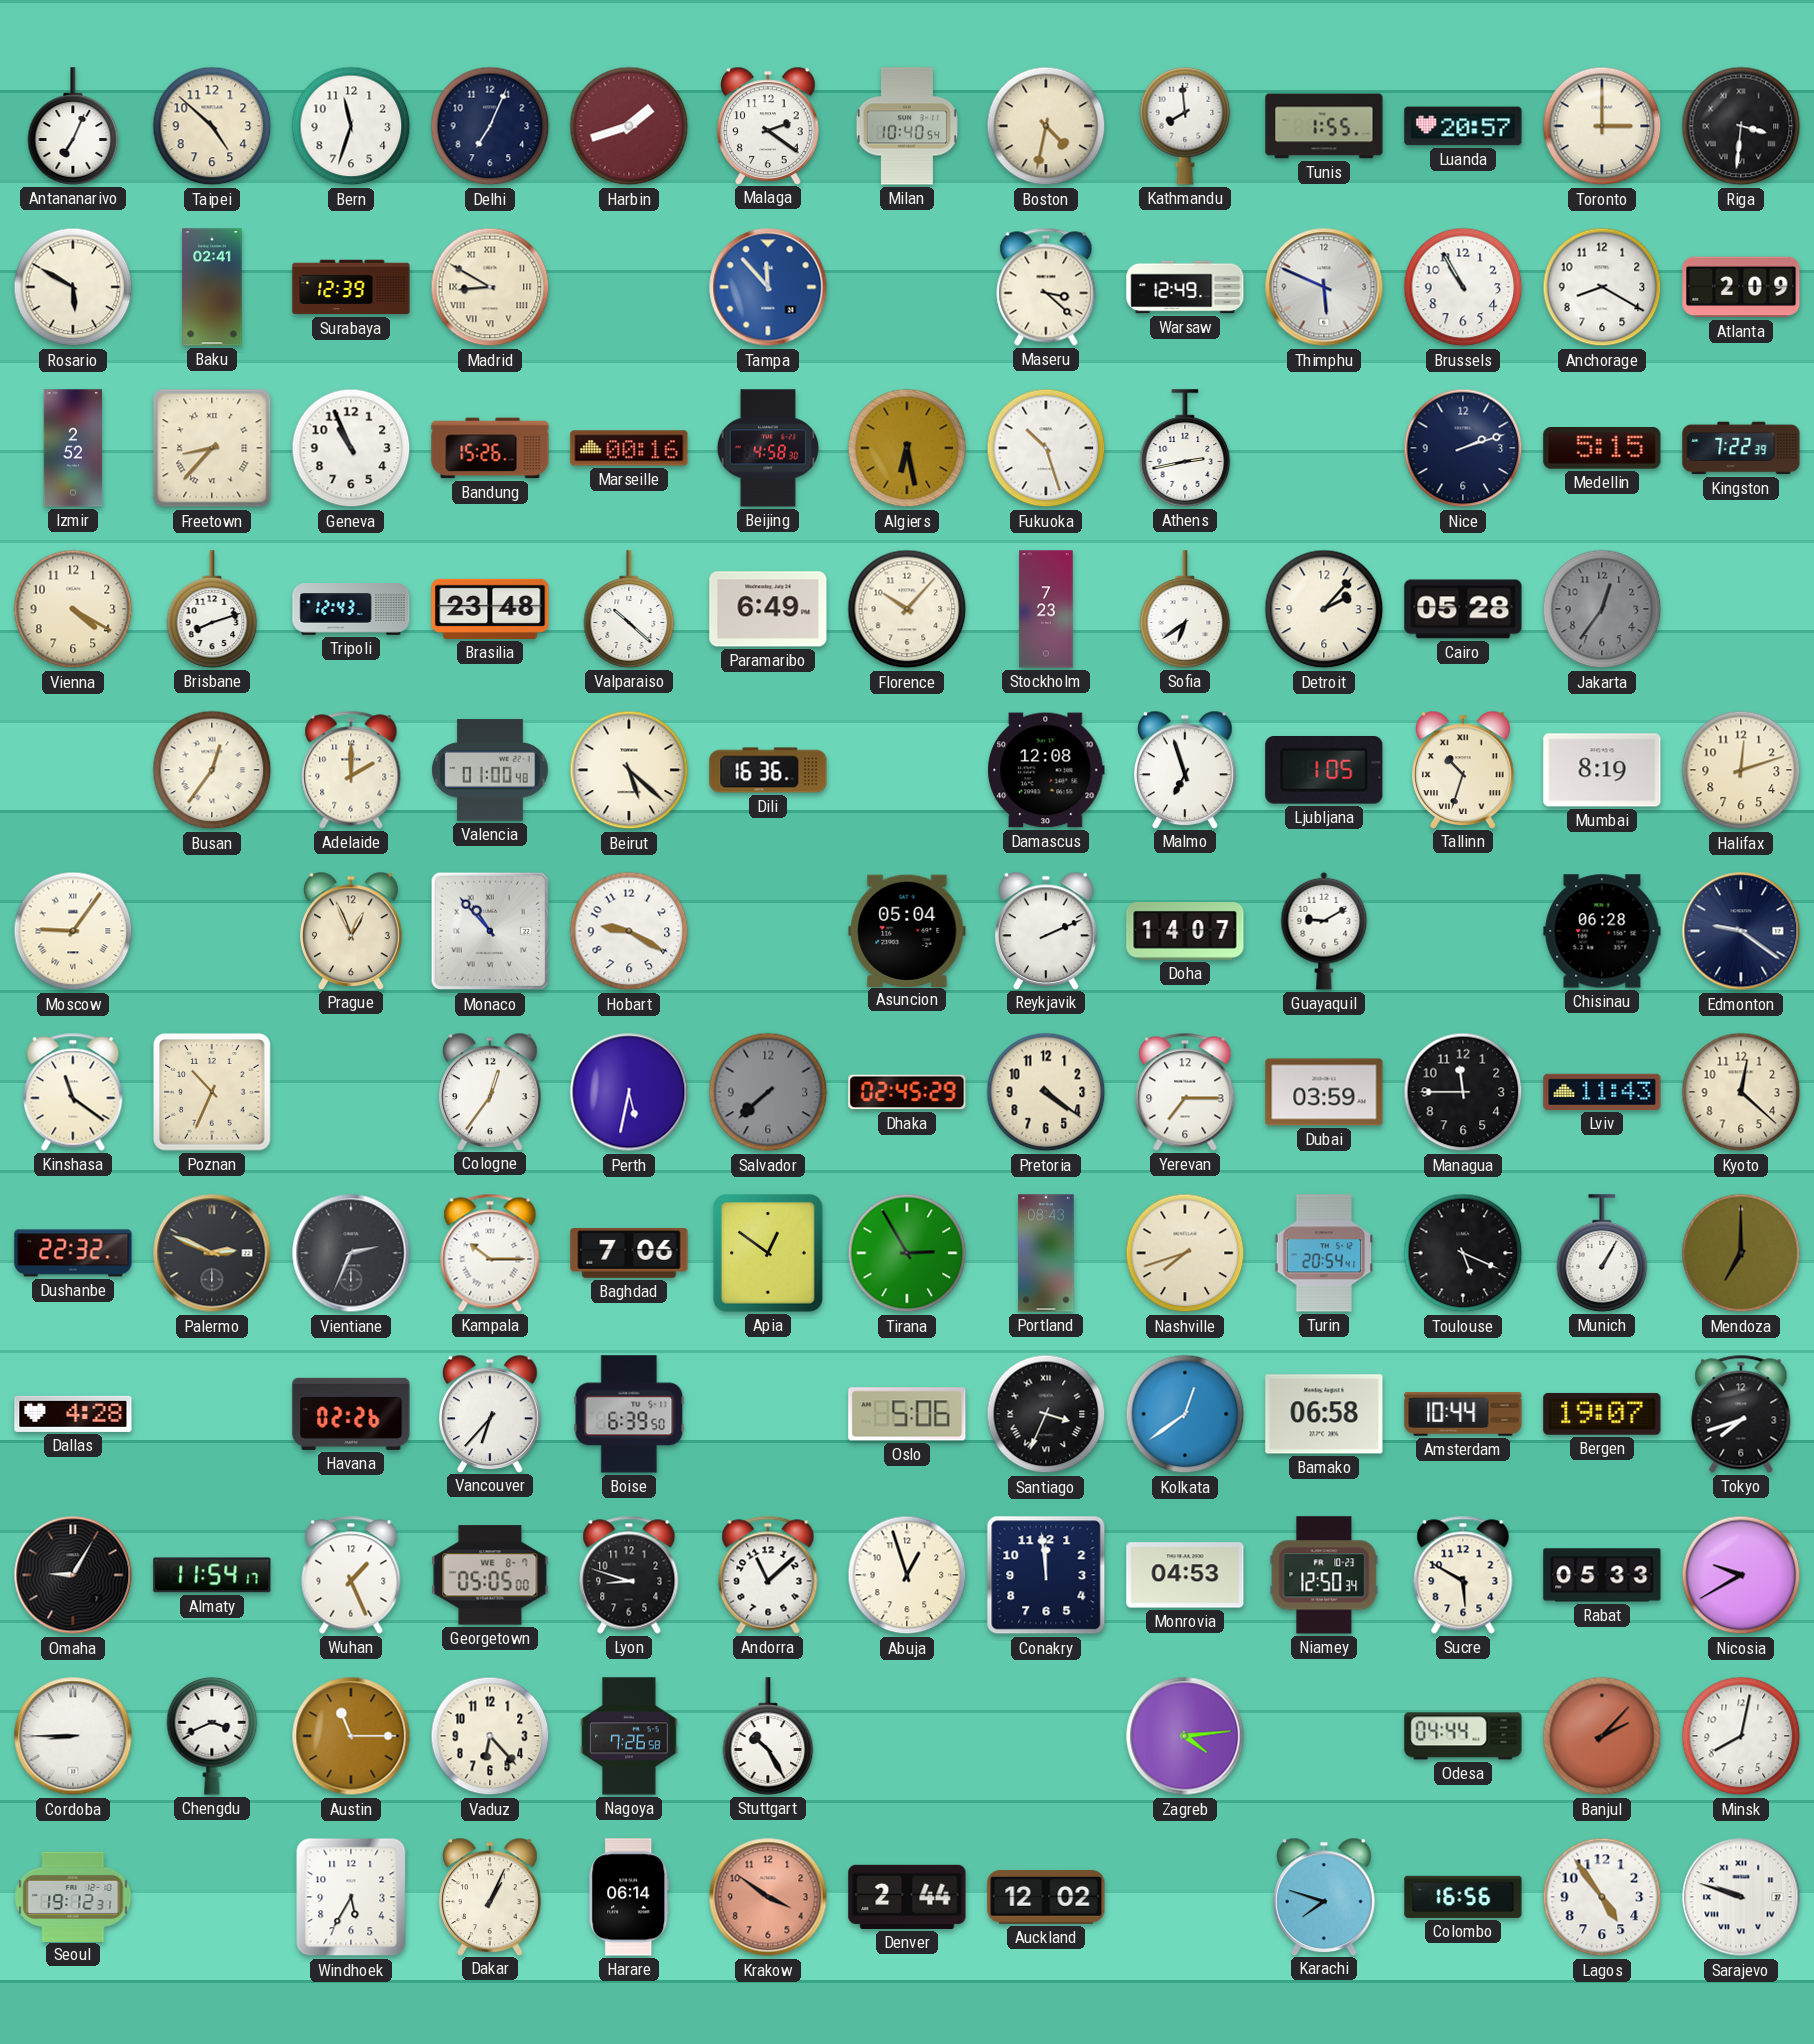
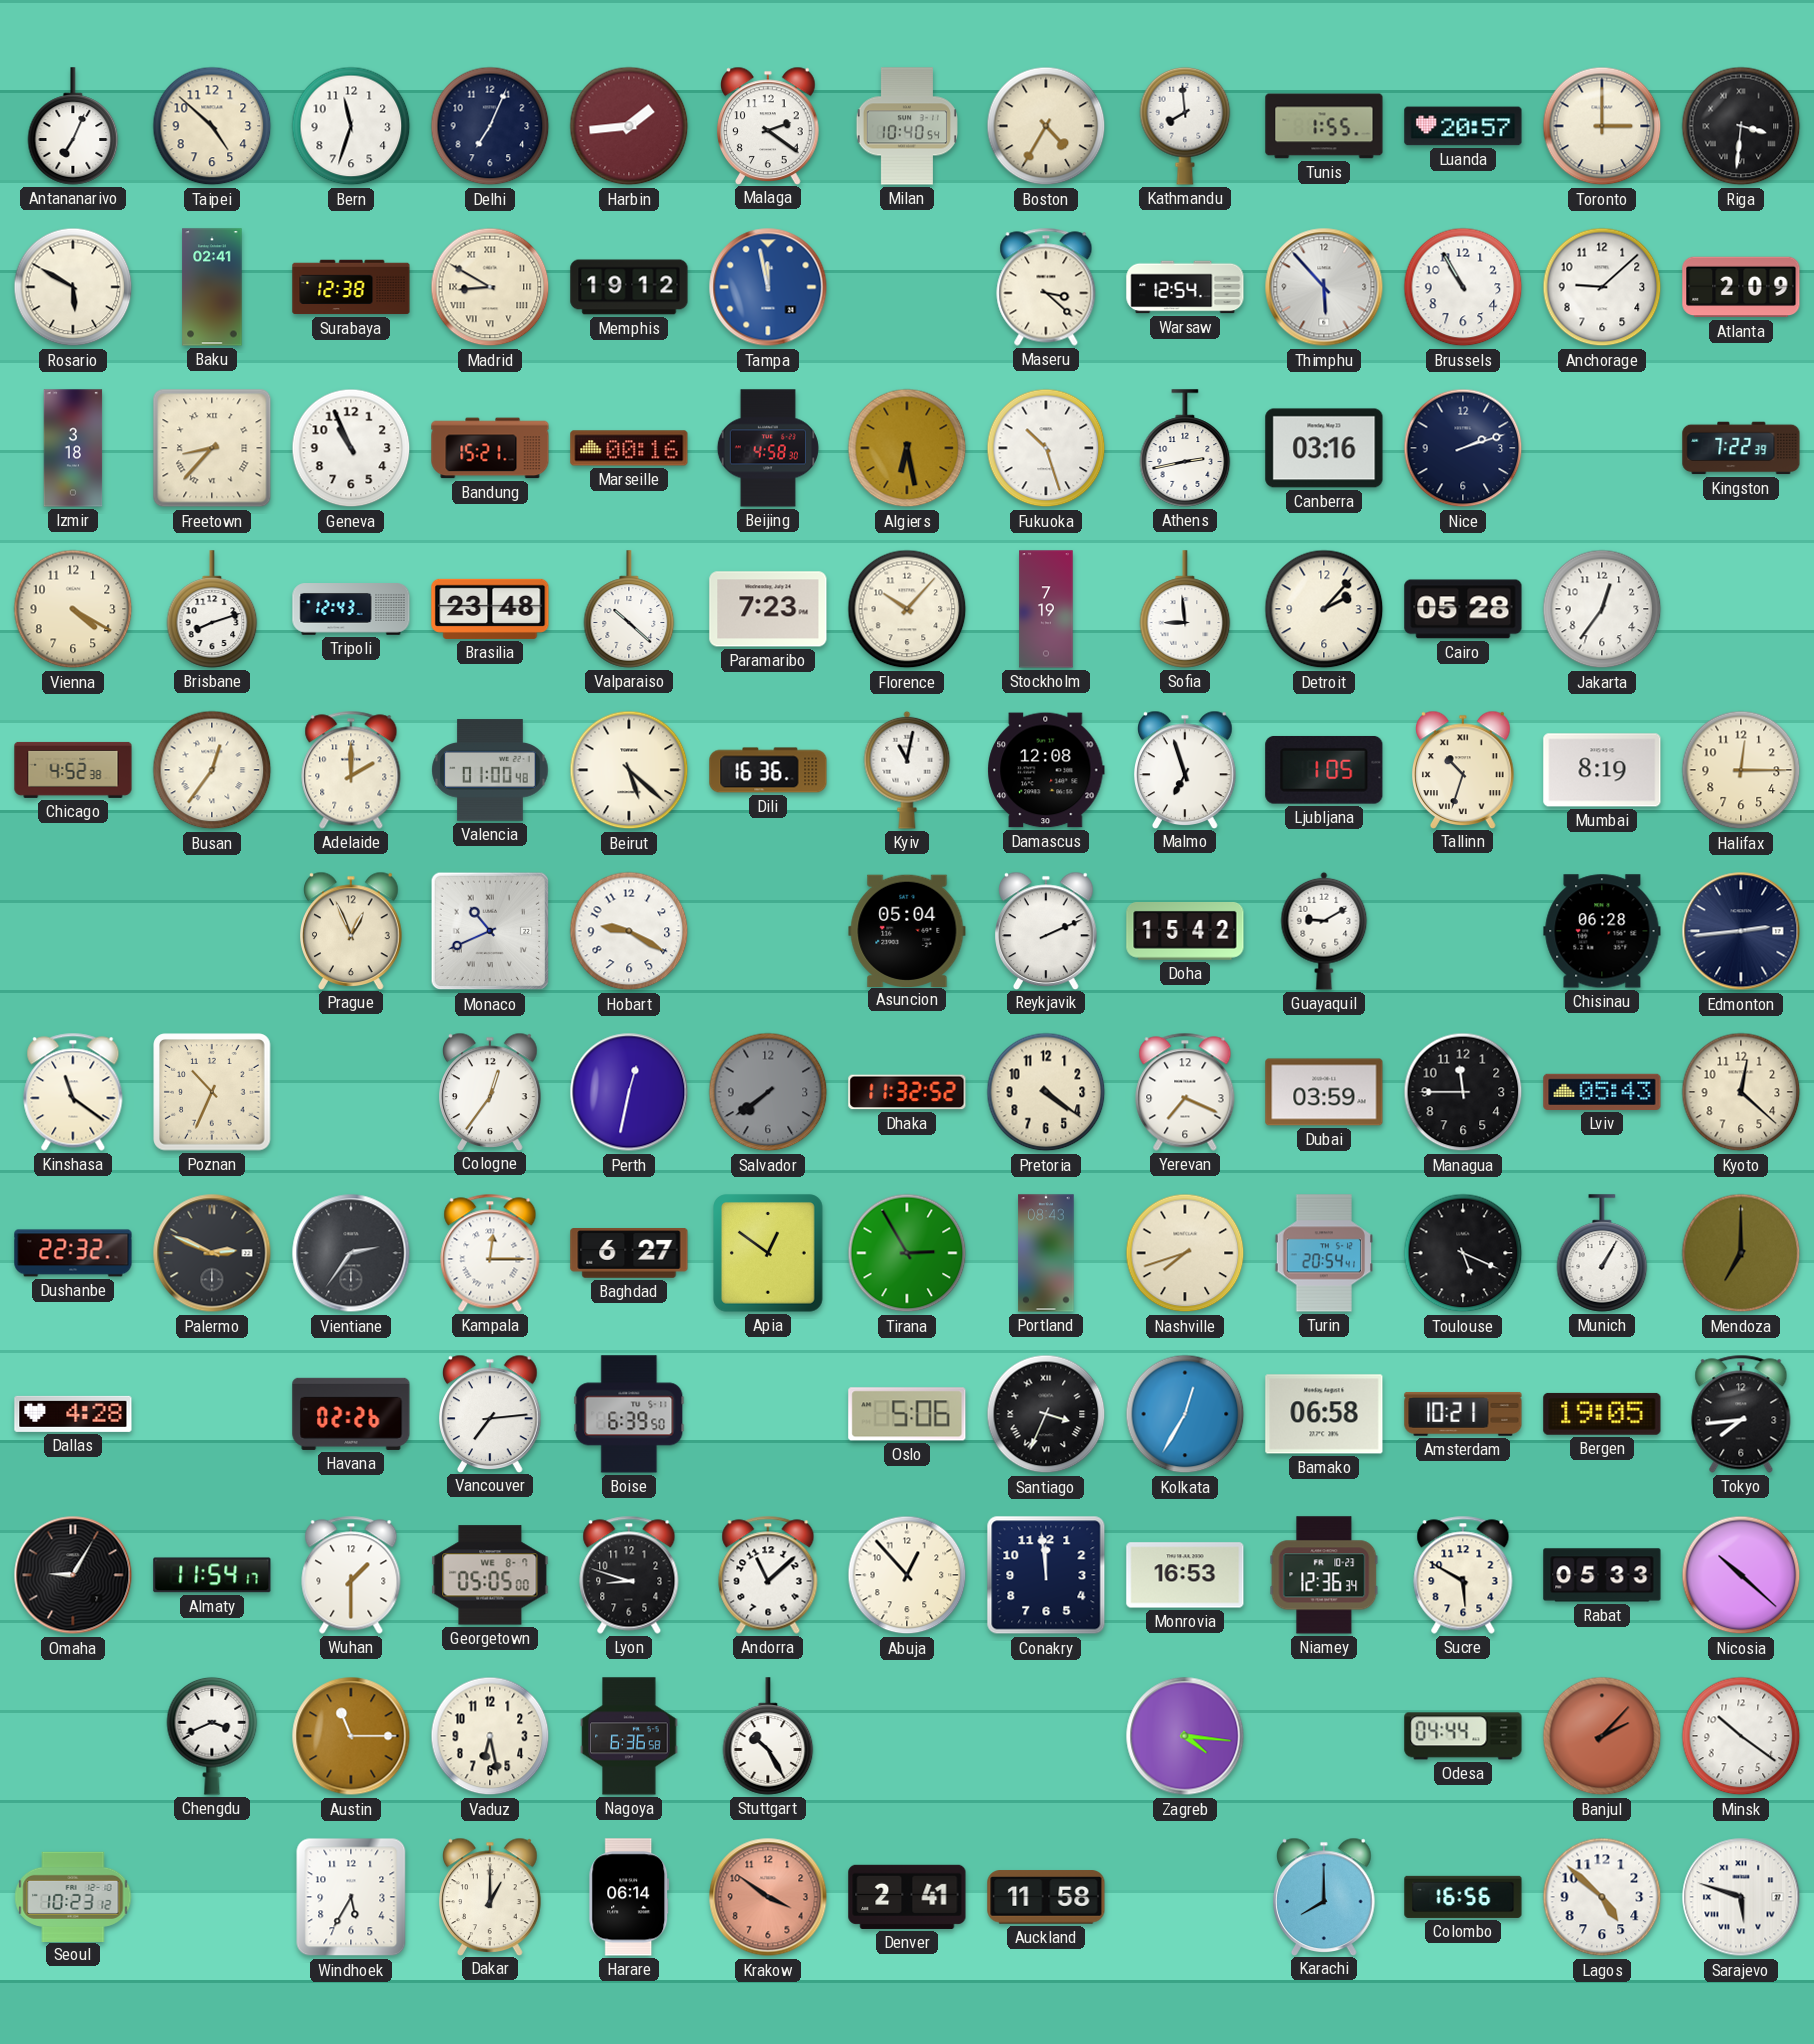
Harbin: 1:42 -> 1:44 (629, 126)
Boston: 4:32 -> 4:35 (1046, 126)
Surabaya: 12:39 -> 12:38 (351, 287)
Memphis: none -> 19:12 (629, 287)
Tampa: 11:53 -> 11:58 (768, 287)
Warsaw: 12:49 -> 12:54 (1185, 287)
Thimphu: 5:49 -> 5:53 (1324, 287)
Anchorage: 8:20 -> 9:08 (1602, 287)
Izmir: 2:52 -> 3:18 (73, 448)
Bandung: 15:26 -> 15:21 (490, 448)
Canberra: none -> 03:16 (1324, 448)
Medellin: 5:15 -> none (1602, 449)
Paramaribo: 6:49 -> 7:23 (768, 609)
Stockholm: 7:23 -> 7:19 (1046, 609)
Sofia: 6:39 -> 8:59 (1185, 609)
Jakarta dial: grey -> white (1602, 609)
Chicago: none -> 4:52 (73, 770)
Kyiv: none -> 11:02 (907, 770)
Halifax: 12:12 -> 12:15 (1741, 770)
Moscow: 9:06 -> none (73, 931)
Monaco: 10:53 -> 10:41 (490, 931)
Doha: 14:07 -> 15:42 (1185, 932)
Edmonton: 9:21 -> 2:44 (1741, 931)
Perth: 5:32 -> 12:32 (629, 1092)
Salvador: 7:38 -> 7:39 (768, 1092)
Dhaka: 02:45 -> 11:32 (907, 1092)
Yerevan: 7:15 -> 7:19 (1185, 1092)
Lviv: 11:43 -> 05:43 (1602, 1092)
Vientiane: 2:34 -> 2:36 (351, 1253)
Kampala: 10:15 -> 12:15 (490, 1253)
Baghdad: 7:06 -> 6:27 (629, 1254)
Vancouver: 6:37 -> 7:14 (491, 1413)
Kolkata: 12:39 -> 12:35 (1185, 1414)
Amsterdam: 10:44 -> 10:21 (1463, 1415)
Bergen: 19:07 -> 19:05 (1602, 1414)
Tokyo: 7:42 -> 7:44 (1741, 1414)
Wuhan: 1:26 -> 1:30 (351, 1575)
Abuja: 12:57 -> 12:53 (907, 1575)
Monrovia: 04:53 -> 16:53 (1185, 1575)
Niamey: 12:50 -> 12:36 (1324, 1575)
Nicosia: 9:40 -> 10:22 (1741, 1575)
Cordoba: 8:45 -> none (73, 1736)
Vaduz: 6:23 -> 6:28 (490, 1736)
Nagoya: 7:26 -> 6:36 (629, 1736)
Zagreb: 4:14 -> 4:16 (1185, 1736)
Minsk: 8:02 -> 10:21 (1741, 1736)
Seoul: 19:12 -> 10:23 (73, 1896)
Dakar: 1:04 -> 1:00 (491, 1896)
Denver: 2:44 -> 2:41 (907, 1897)
Auckland: 12:02 -> 11:58 (1046, 1897)
Karachi: 7:48 -> 8:00 (1325, 1896)
Lagos: 4:54 -> 4:52 (1602, 1897)
Sarajevo: 9:48 -> 5:48 (1741, 1897)
